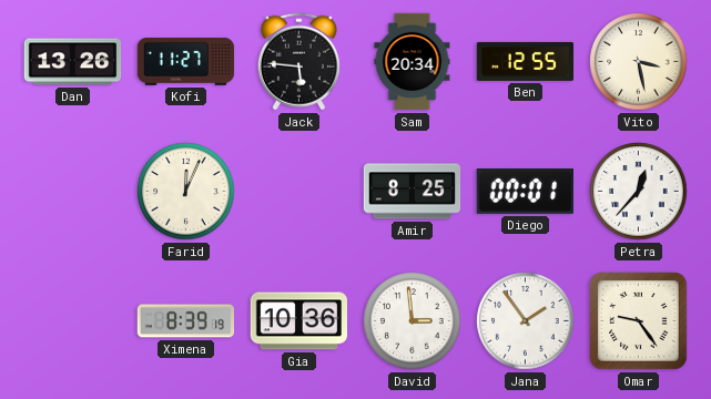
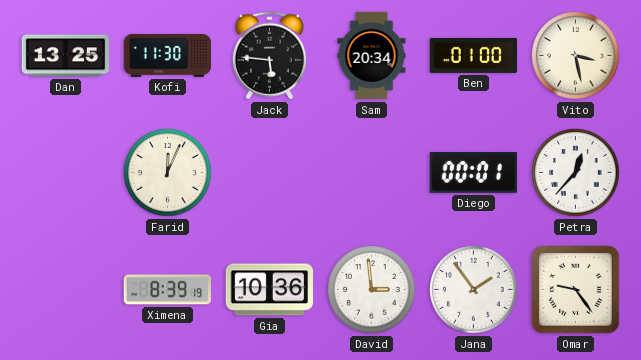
Dan: 13:26 -> 13:25 (66, 56)
Kofi: 11:27 -> 11:30 (168, 55)
Ben: 12:55 -> 01:00 (474, 55)
Amir: 8:25 -> none (413, 192)
